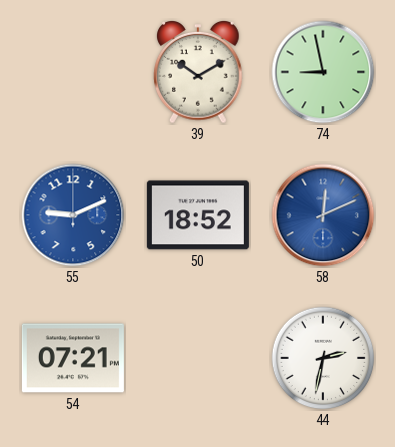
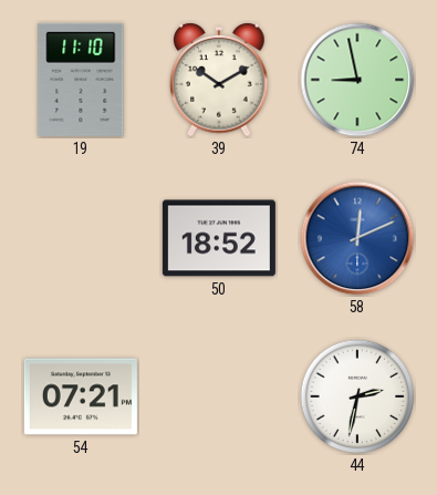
19: none -> 11:10 (81, 80)
55: 9:11 -> none (73, 215)
